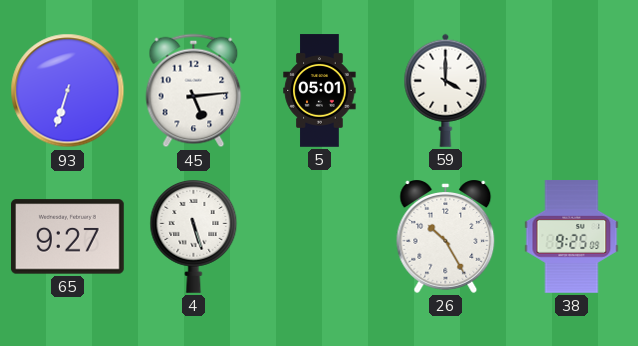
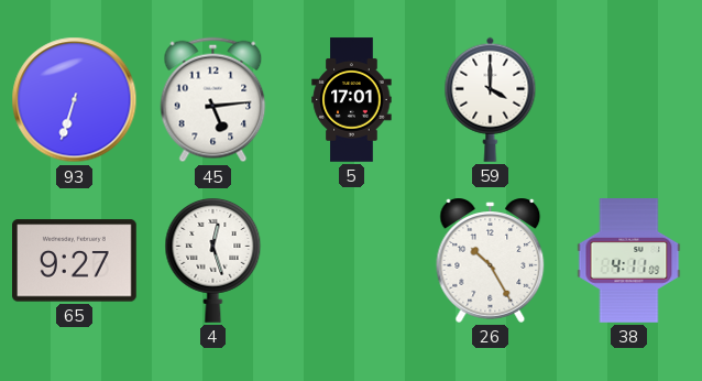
5: 05:01 -> 17:01 (352, 100)
4: 5:27 -> 12:27 (213, 261)
38: 9:25 -> 4:11 (629, 261)
